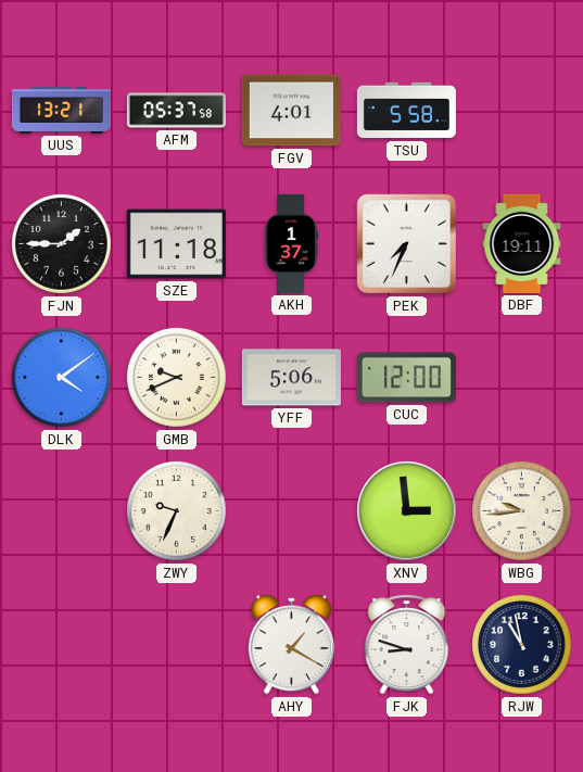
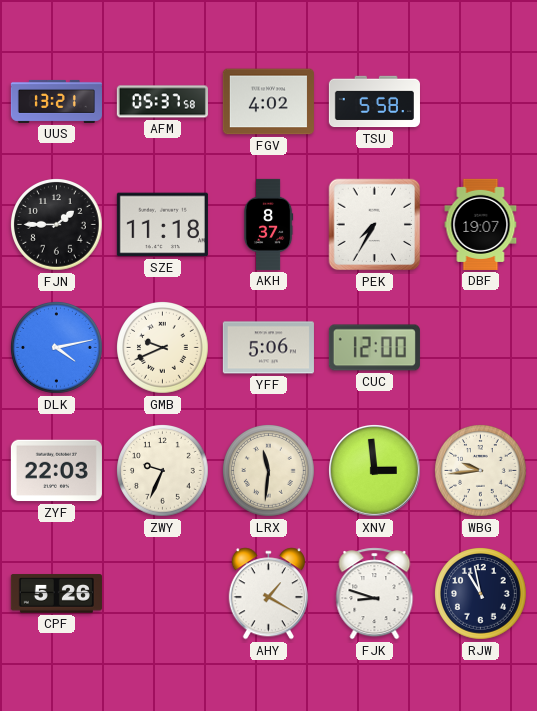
FGV: 4:01 -> 4:02 (268, 102)
AKH: 1:37 -> 8:37 (268, 224)
PEK: 7:34 -> 7:35 (375, 225)
DBF: 19:11 -> 19:07 (481, 224)
DLK: 4:09 -> 4:13 (57, 348)
ZYF: none -> 22:03 (56, 471)
LRX: none -> 11:31 (269, 471)
CPF: none -> 5:26 (56, 594)
